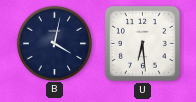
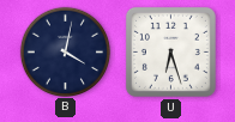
U: 6:29 -> 6:27 (170, 51)
